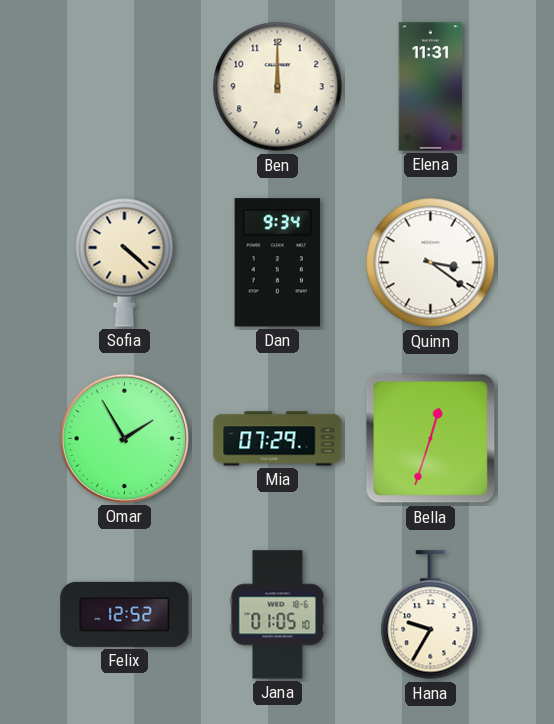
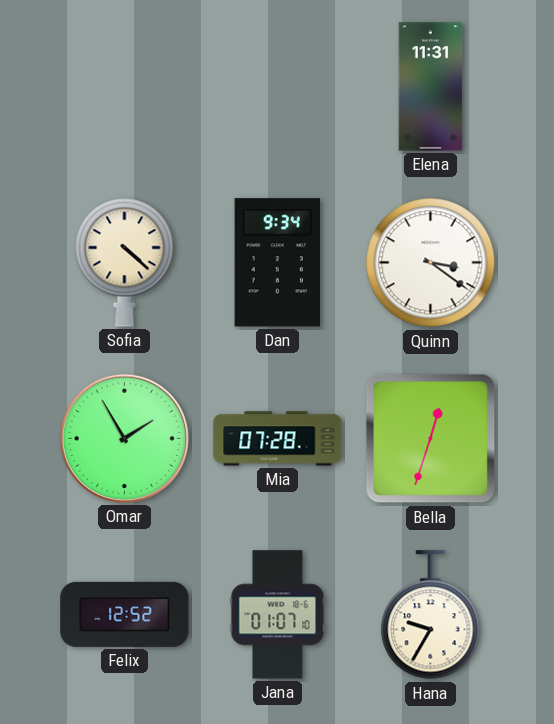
Ben: 12:00 -> none (278, 87)
Mia: 07:29 -> 07:28 (278, 439)
Jana: 01:05 -> 01:07 (278, 615)
